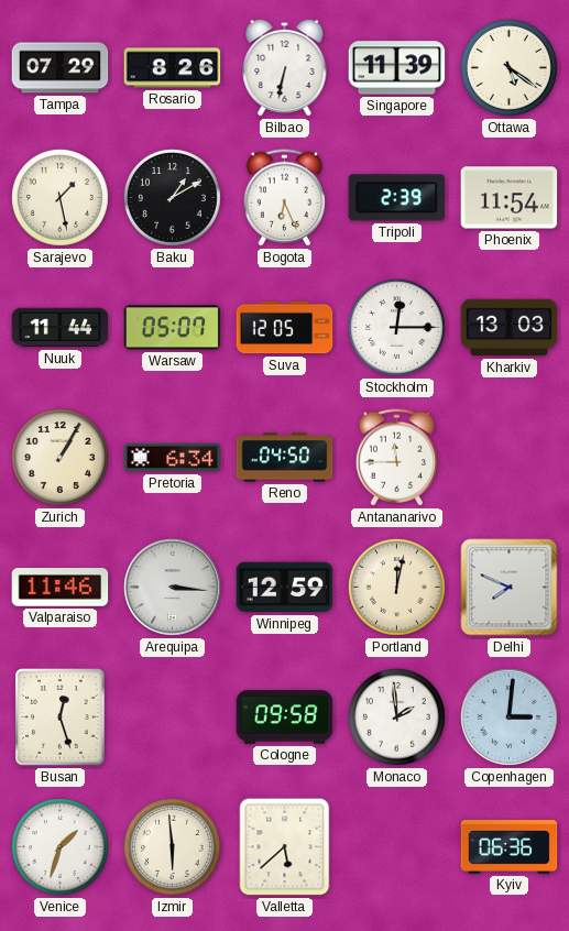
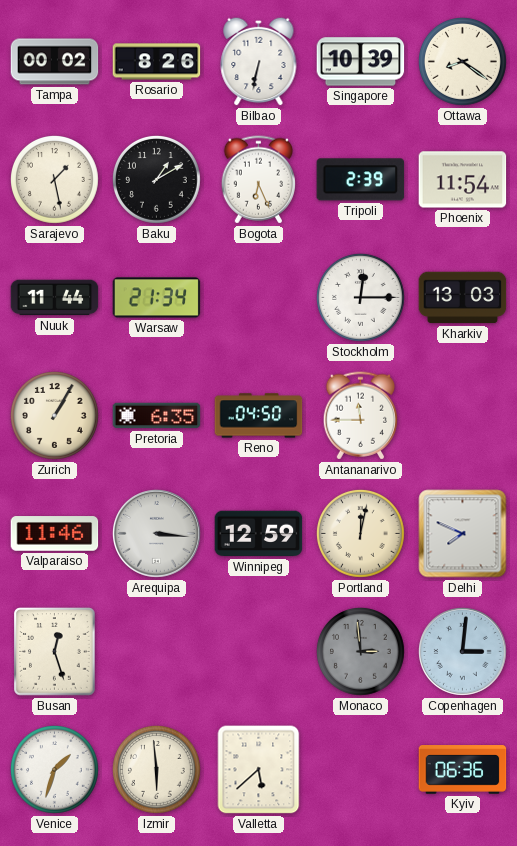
Tampa: 07:29 -> 00:02 (55, 62)
Singapore: 11:39 -> 10:39 (361, 62)
Ottawa: 5:21 -> 8:21 (463, 62)
Warsaw: 05:07 -> 21:34 (157, 298)
Suva: 12:05 -> none (285, 328)
Pretoria: 6:34 -> 6:35 (157, 416)
Cologne: 09:58 -> none (285, 718)
Monaco: 1:59 -> 2:59 (361, 652)
Monaco dial: white -> grey (361, 652)
